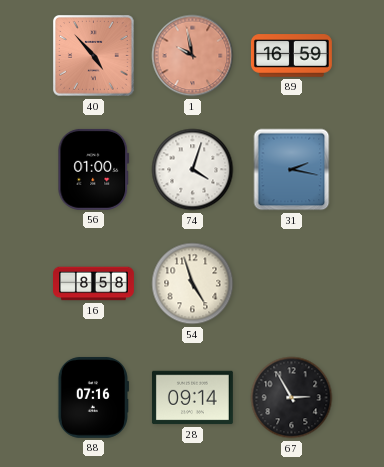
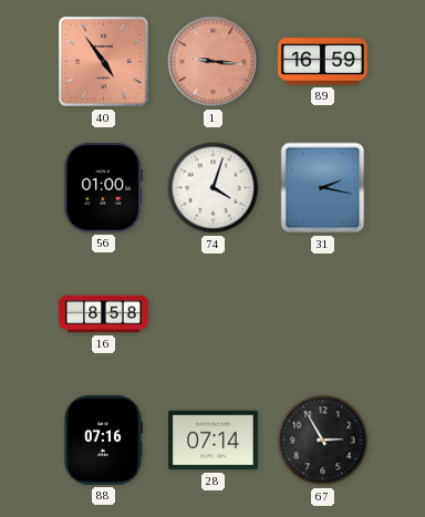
40: 4:53 -> 4:54 (104, 62)
1: 9:58 -> 9:16 (214, 62)
54: 4:57 -> none (193, 284)
28: 09:14 -> 07:14 (212, 441)
